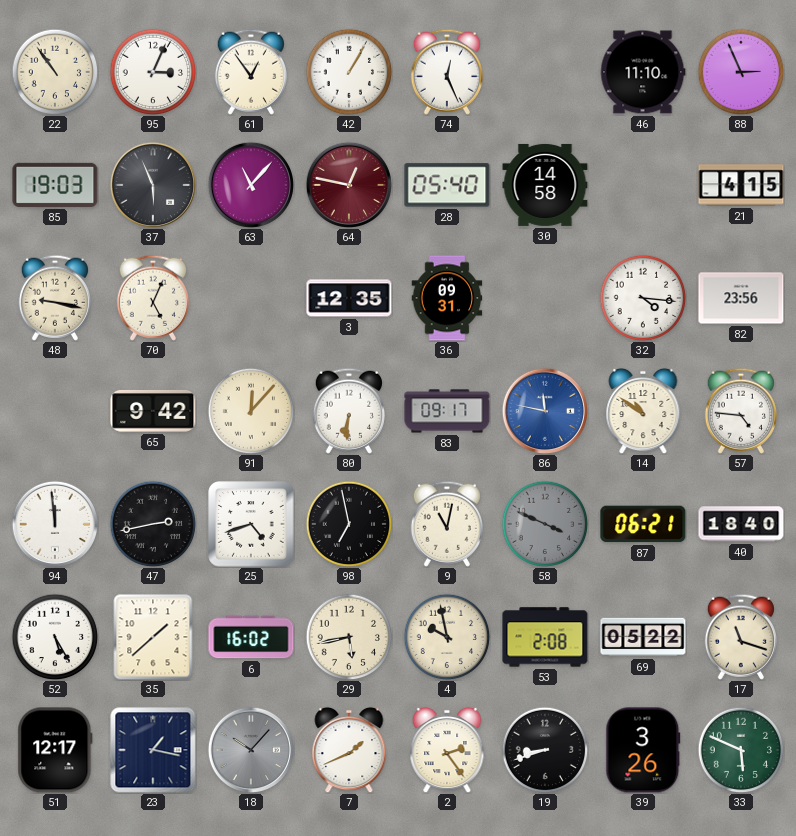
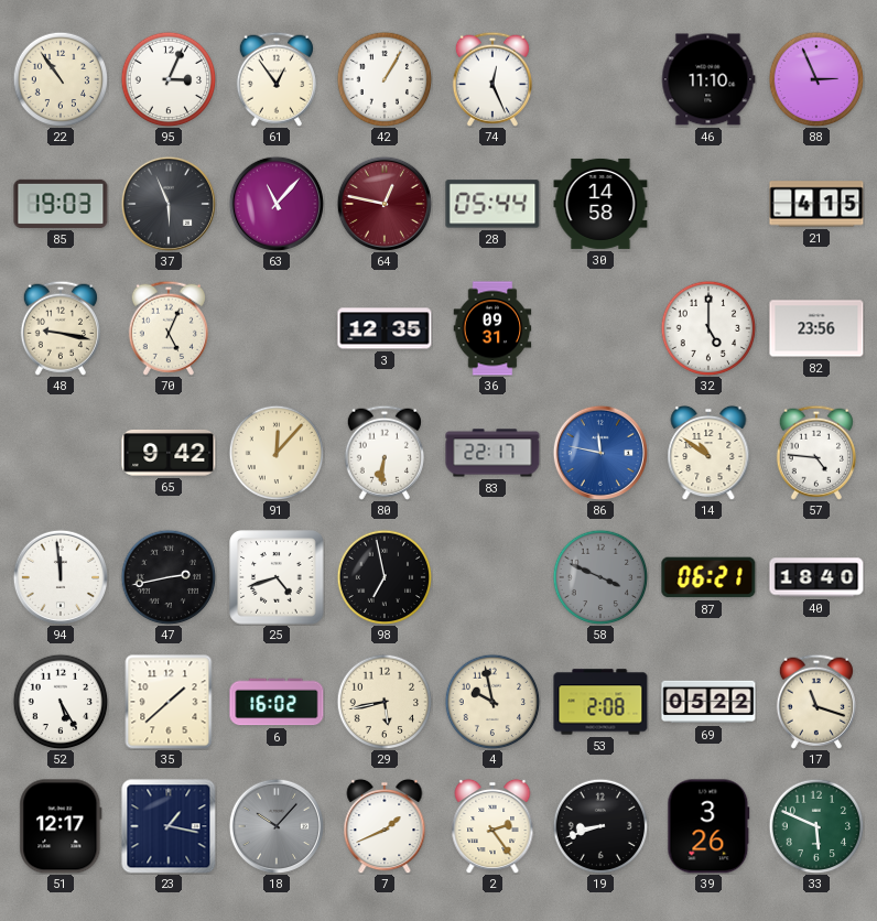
28: 05:40 -> 05:44 (492, 204)
32: 4:16 -> 5:00 (708, 328)
83: 09:17 -> 22:17 (492, 453)
9: 11:02 -> none (447, 524)
